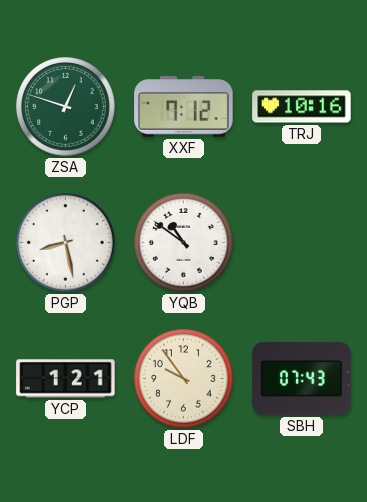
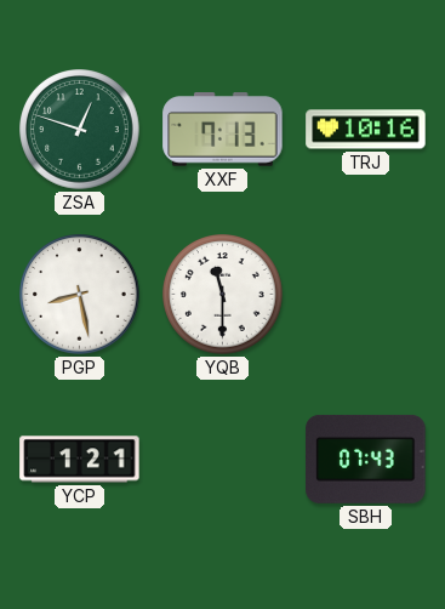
XXF: 7:12 -> 7:13 (223, 130)
YQB: 10:51 -> 11:30 (223, 295)
LDF: 9:54 -> none (184, 379)
